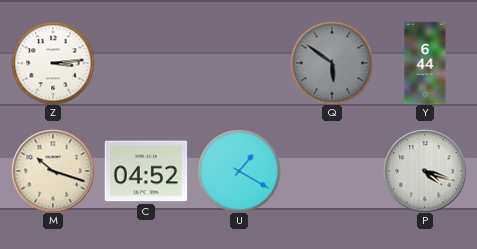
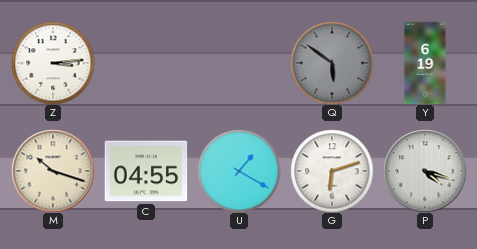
Y: 6:44 -> 6:19 (425, 63)
C: 04:52 -> 04:55 (146, 171)
G: none -> 6:12 (332, 171)
